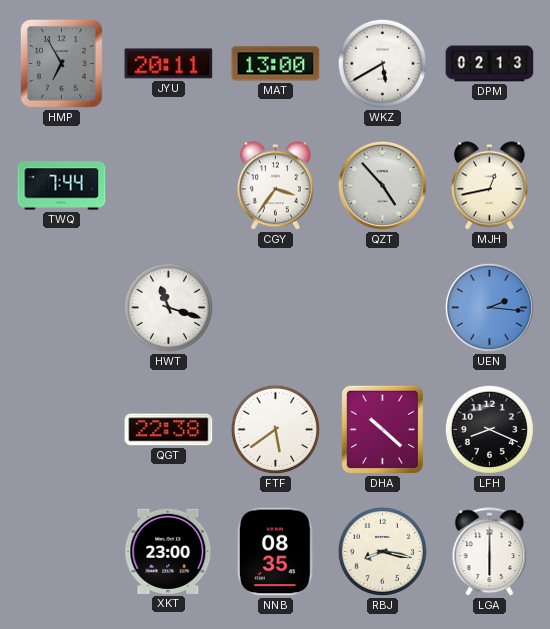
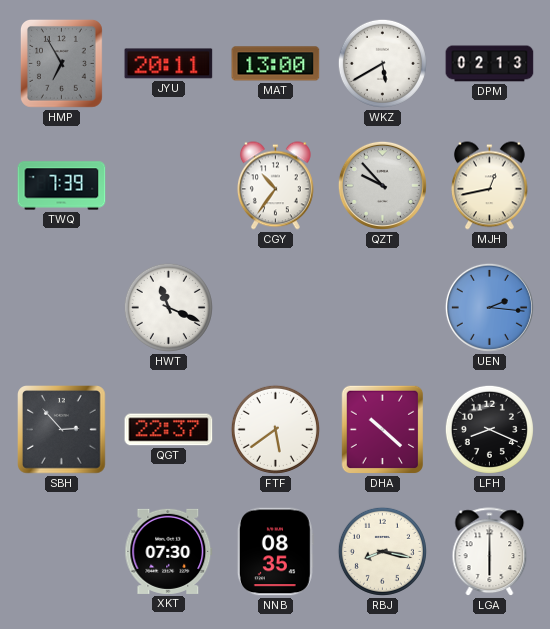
TWQ: 7:44 -> 7:39 (62, 186)
CGY: 3:36 -> 10:36 (276, 186)
QZT: 4:53 -> 9:53 (382, 185)
HWT: 11:18 -> 11:19 (168, 307)
SBH: none -> 2:53 (62, 430)
QGT: 22:38 -> 22:37 (169, 430)
XKT: 23:00 -> 07:30 (169, 551)
